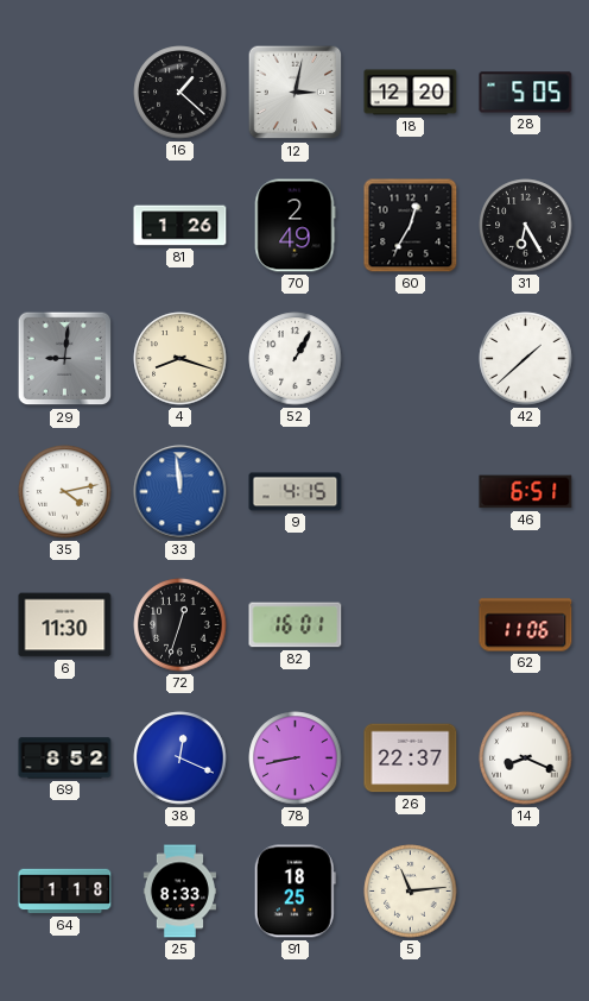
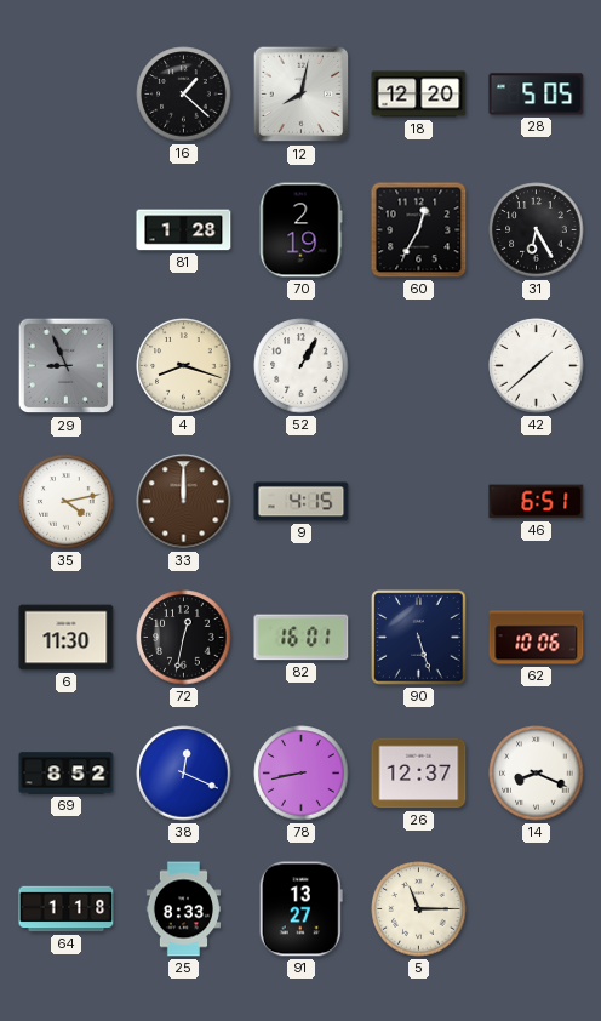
12: 3:02 -> 8:02 (302, 95)
81: 1:26 -> 1:28 (184, 230)
70: 2:49 -> 2:19 (300, 230)
29: 9:01 -> 8:56 (67, 366)
33: 11:59 -> 12:00 (184, 502)
33 dial: blue -> brown (184, 502)
72: 12:33 -> 12:32 (184, 638)
90: none -> 5:27 (419, 638)
62: 11:06 -> 10:06 (537, 638)
26: 22:37 -> 12:37 (419, 774)
91: 18:25 -> 13:27 (300, 909)
5: 11:14 -> 11:15 (419, 909)
